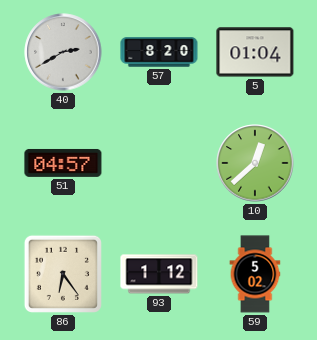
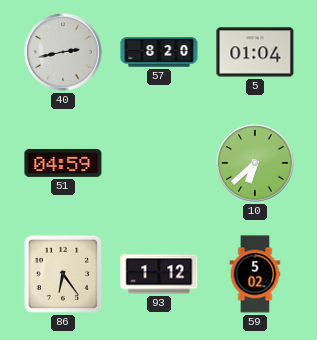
40: 2:40 -> 2:43 (63, 52)
51: 04:57 -> 04:59 (63, 163)
10: 12:38 -> 6:38 (255, 163)
